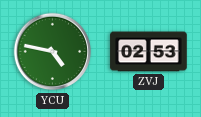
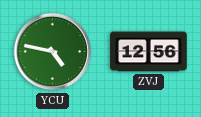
ZVJ: 02:53 -> 12:56 (149, 52)
